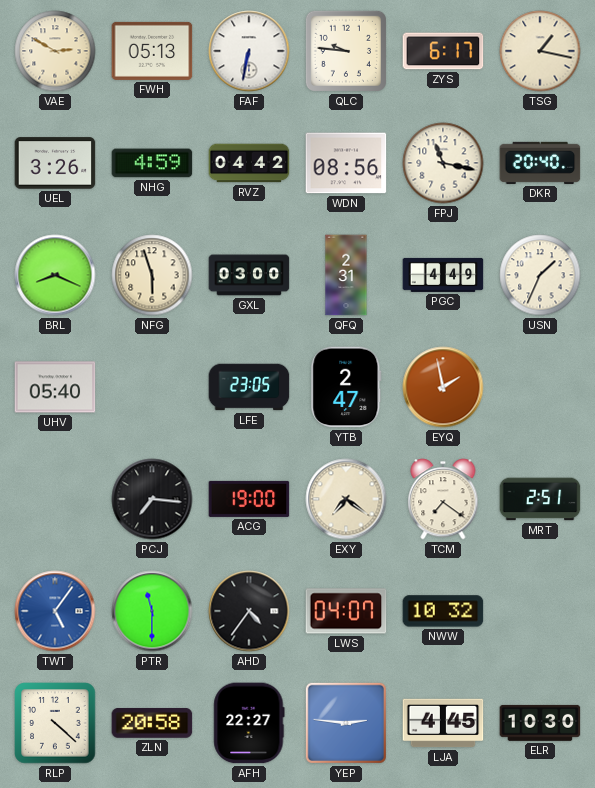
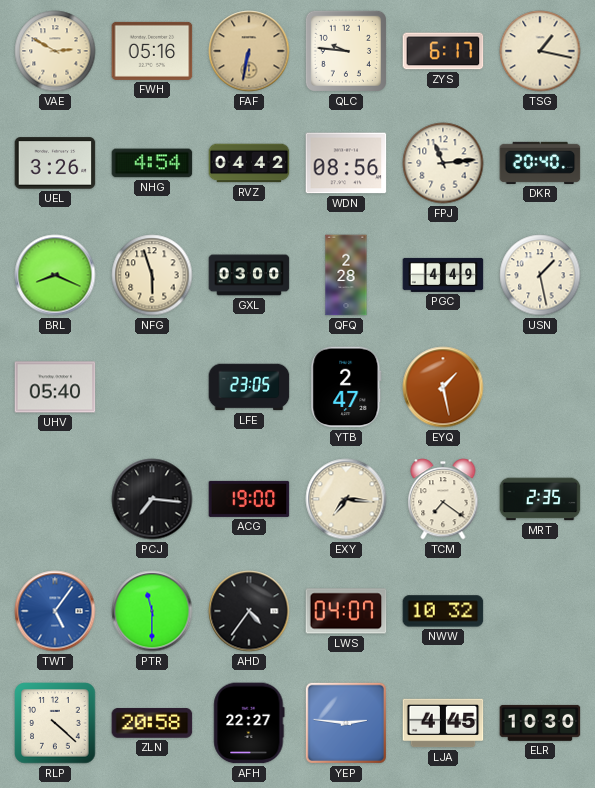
FWH: 05:13 -> 05:16 (152, 51)
FAF dial: white -> champagne (249, 51)
NHG: 4:59 -> 4:54 (152, 163)
FPJ: 11:17 -> 11:14 (443, 163)
QFQ: 2:31 -> 2:28 (346, 275)
USN: 1:34 -> 1:28 (540, 275)
EYQ: 1:58 -> 1:28 (443, 387)
EXY: 7:21 -> 7:16 (346, 499)
MRT: 2:51 -> 2:35 (540, 499)
